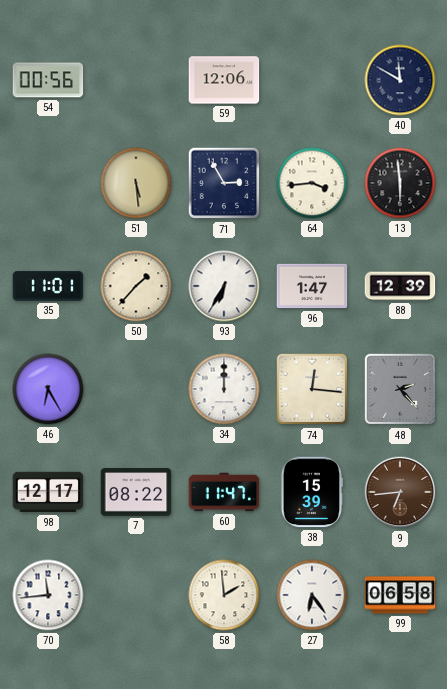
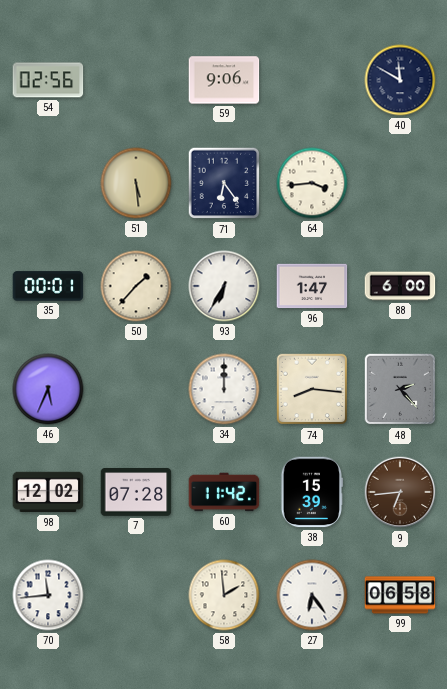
54: 00:56 -> 02:56 (48, 80)
59: 12:06 -> 9:06 (224, 80)
71: 2:55 -> 6:24 (224, 183)
13: 5:59 -> none (400, 183)
35: 11:01 -> 00:01 (48, 286)
88: 12:39 -> 6:00 (400, 286)
46: 6:25 -> 5:34 (48, 389)
74: 12:16 -> 8:16 (312, 389)
98: 12:17 -> 12:02 (48, 492)
7: 08:22 -> 07:28 (136, 493)
60: 11:47 -> 11:42 (224, 492)
